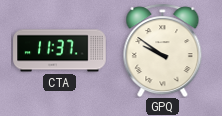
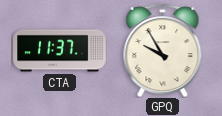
GPQ: 9:51 -> 9:55 (163, 50)
